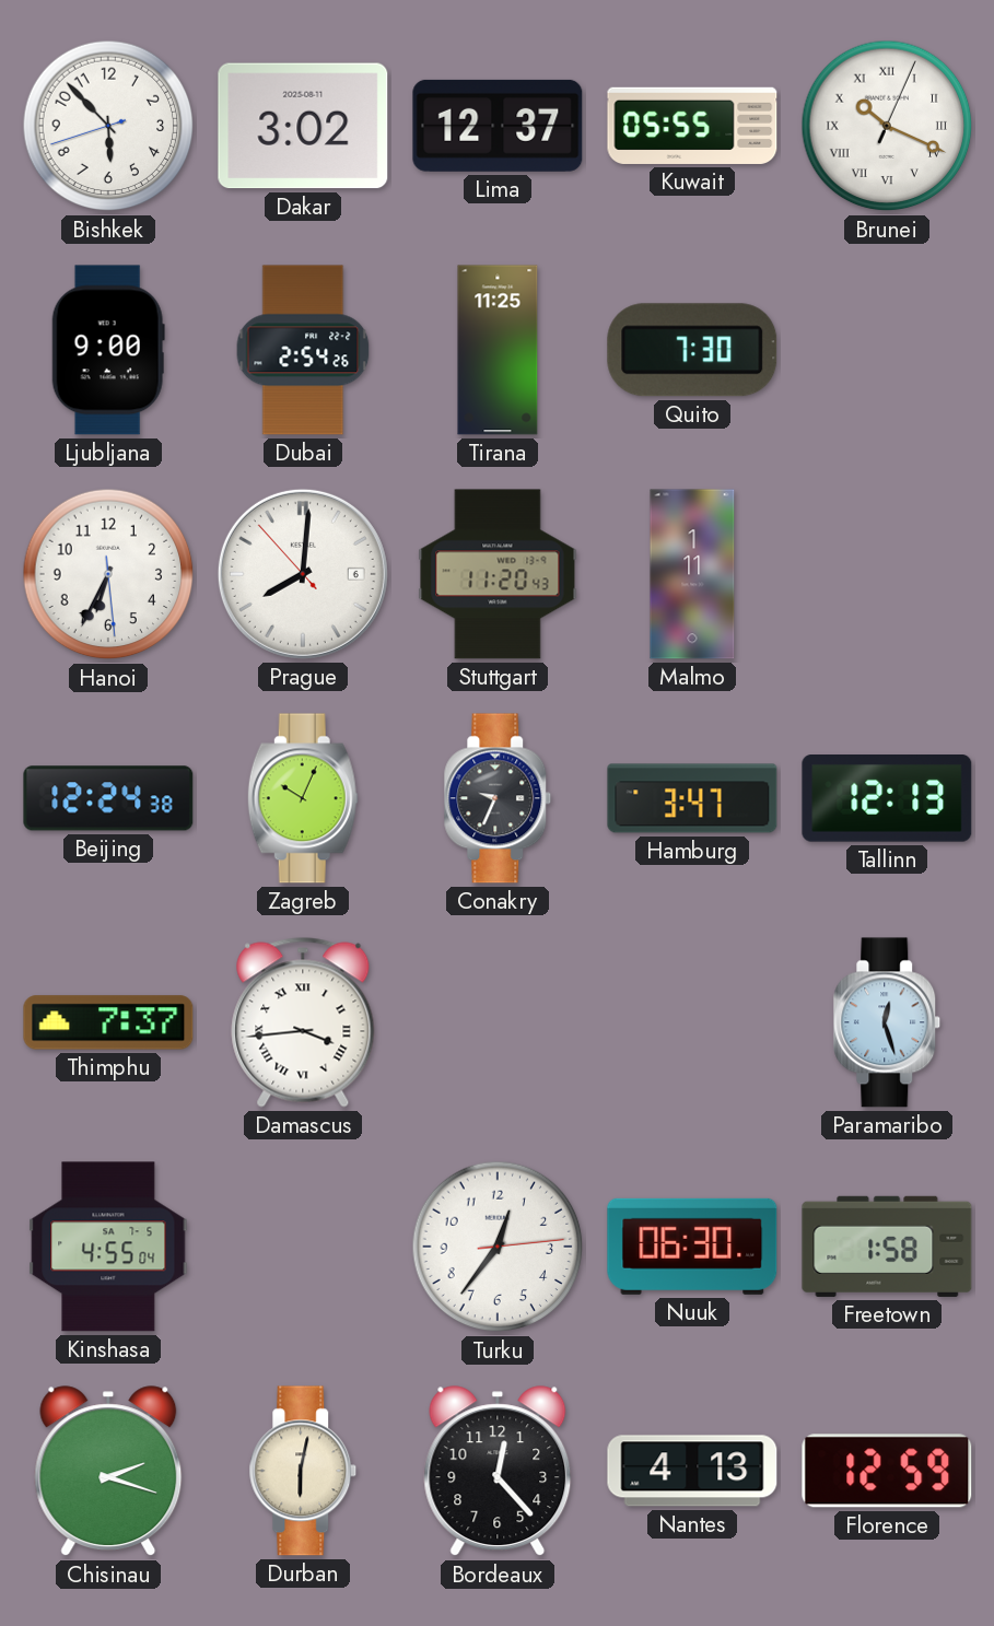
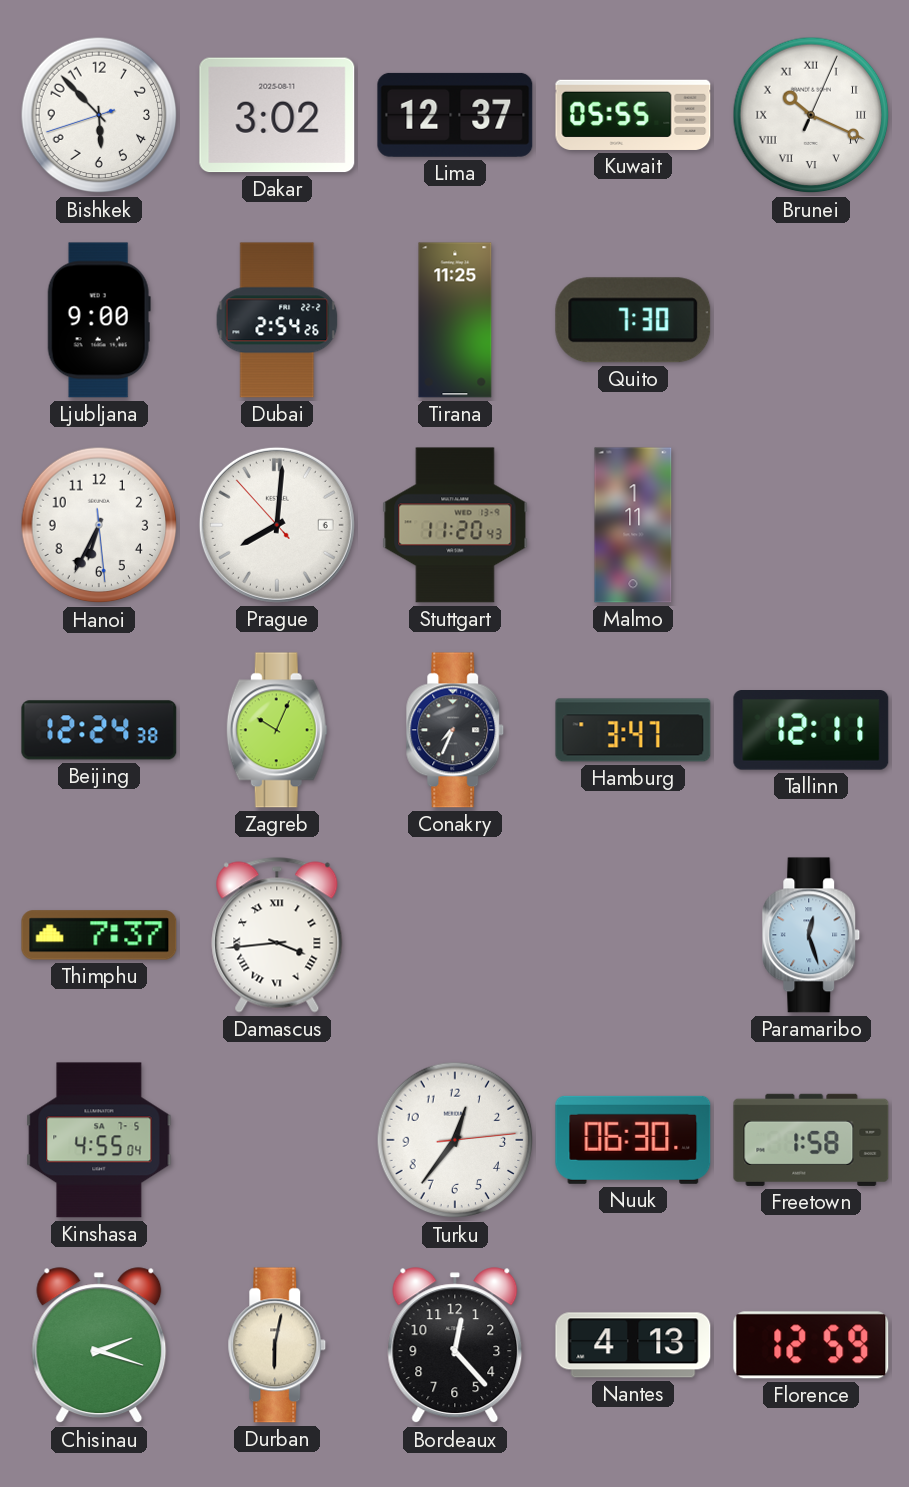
Conakry: 9:34 -> 7:34 (455, 730)
Tallinn: 12:13 -> 12:11 (811, 731)
